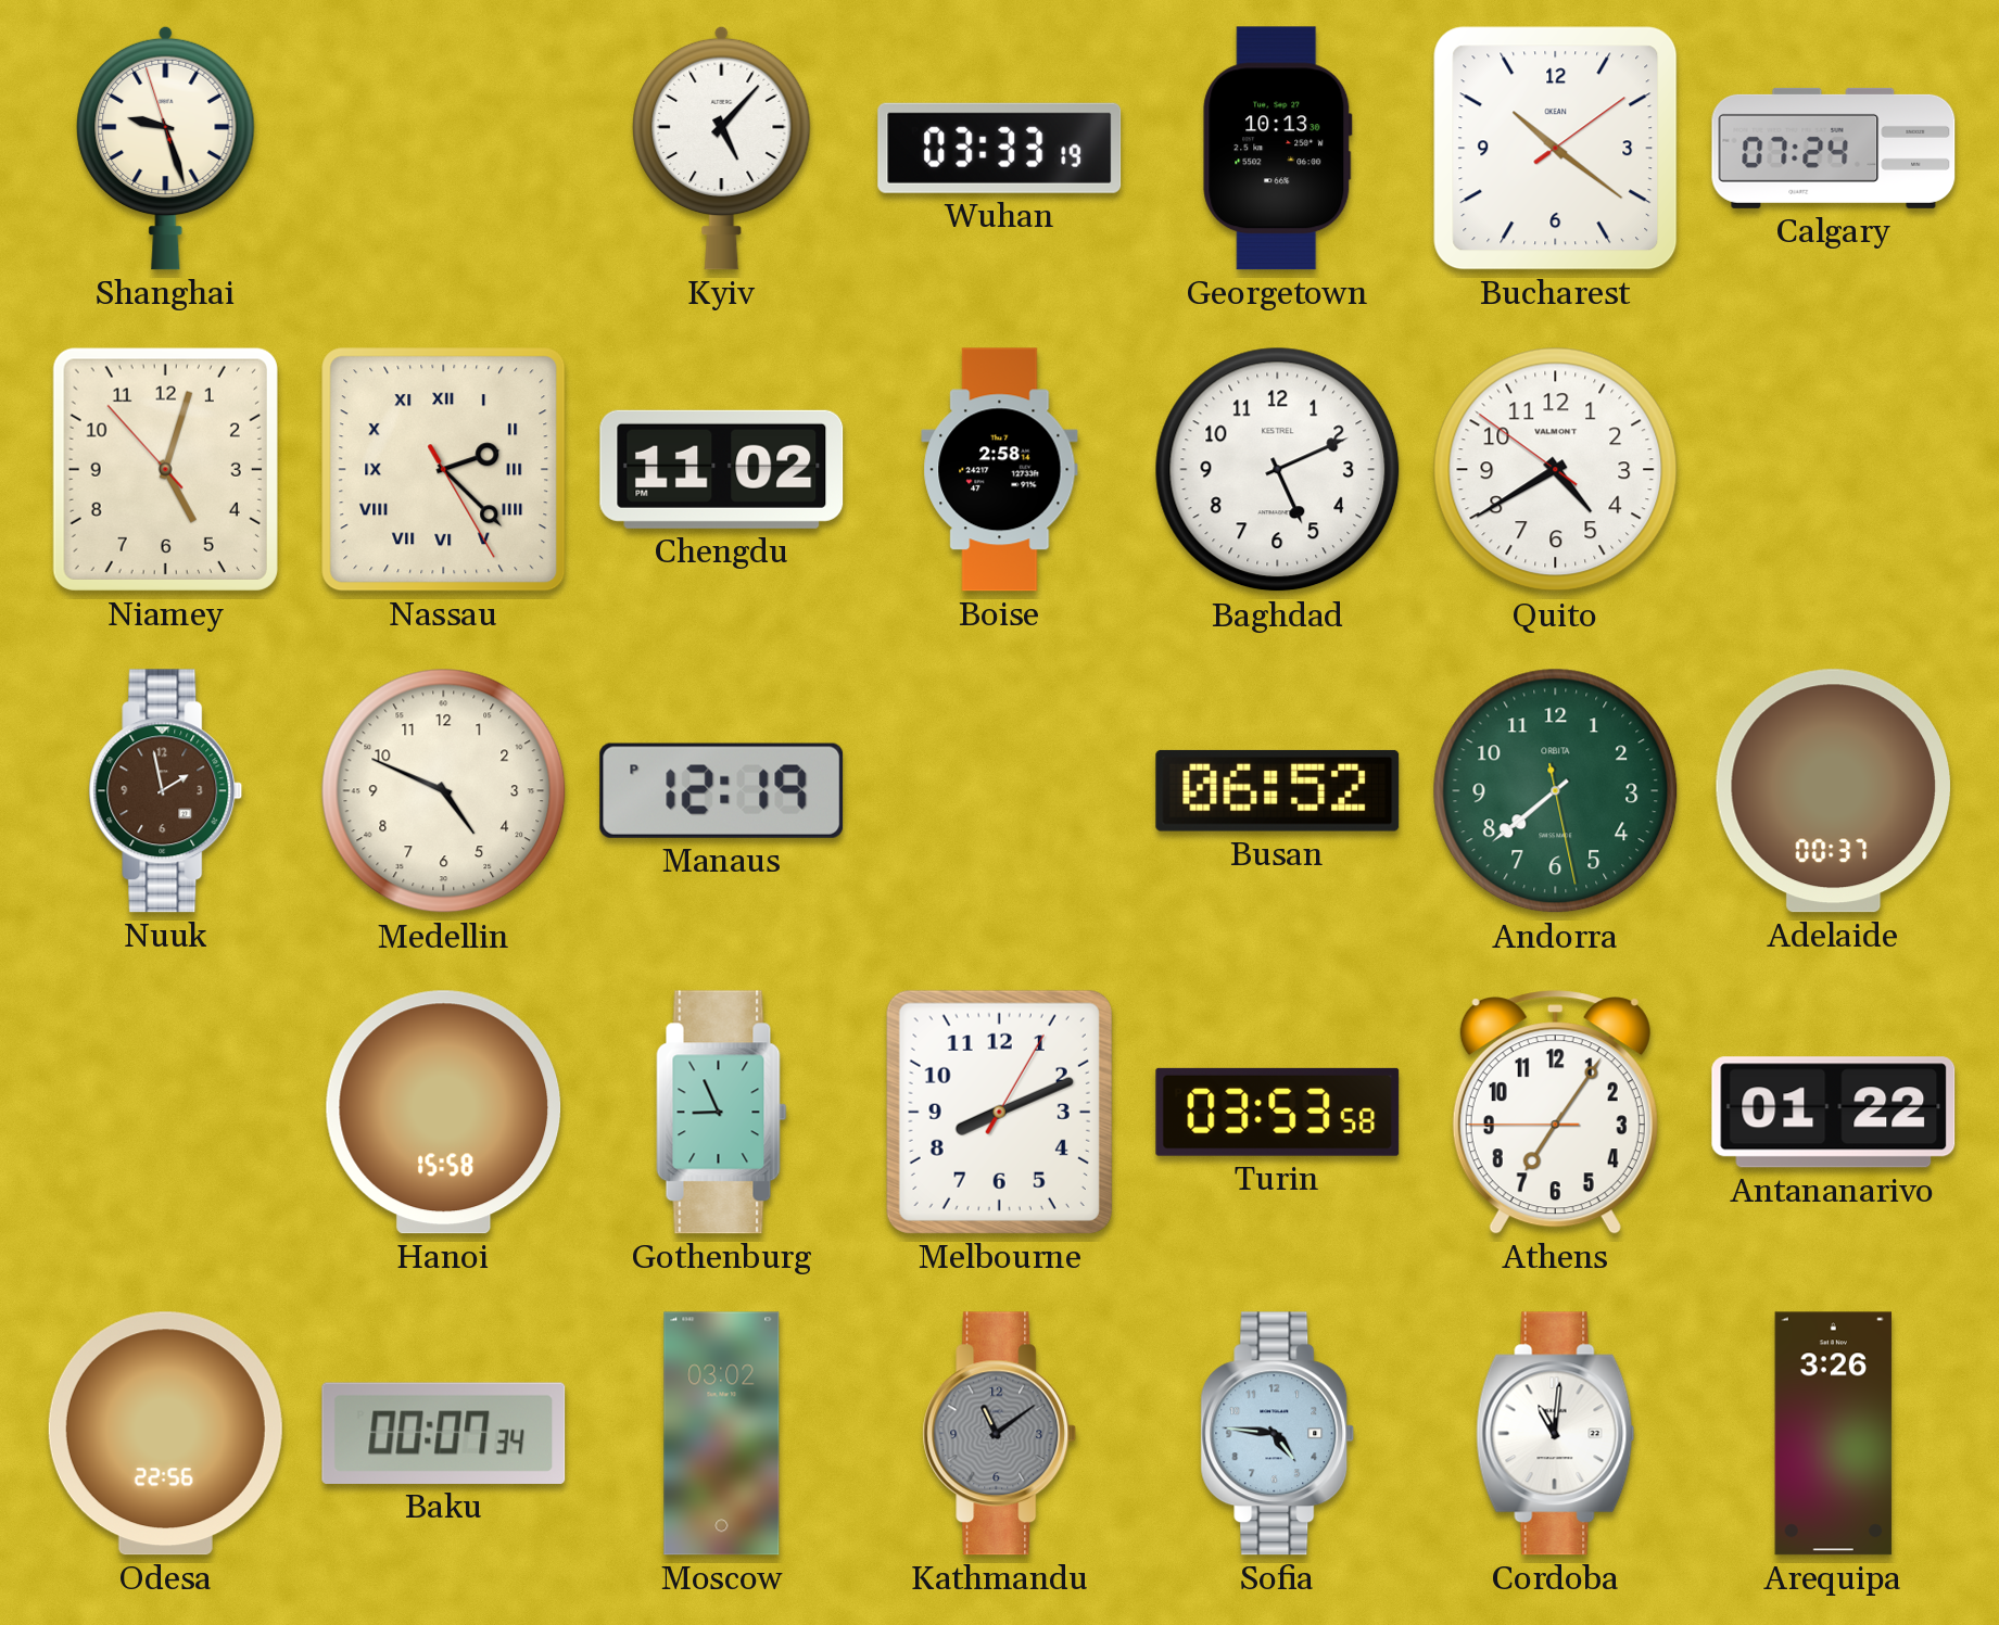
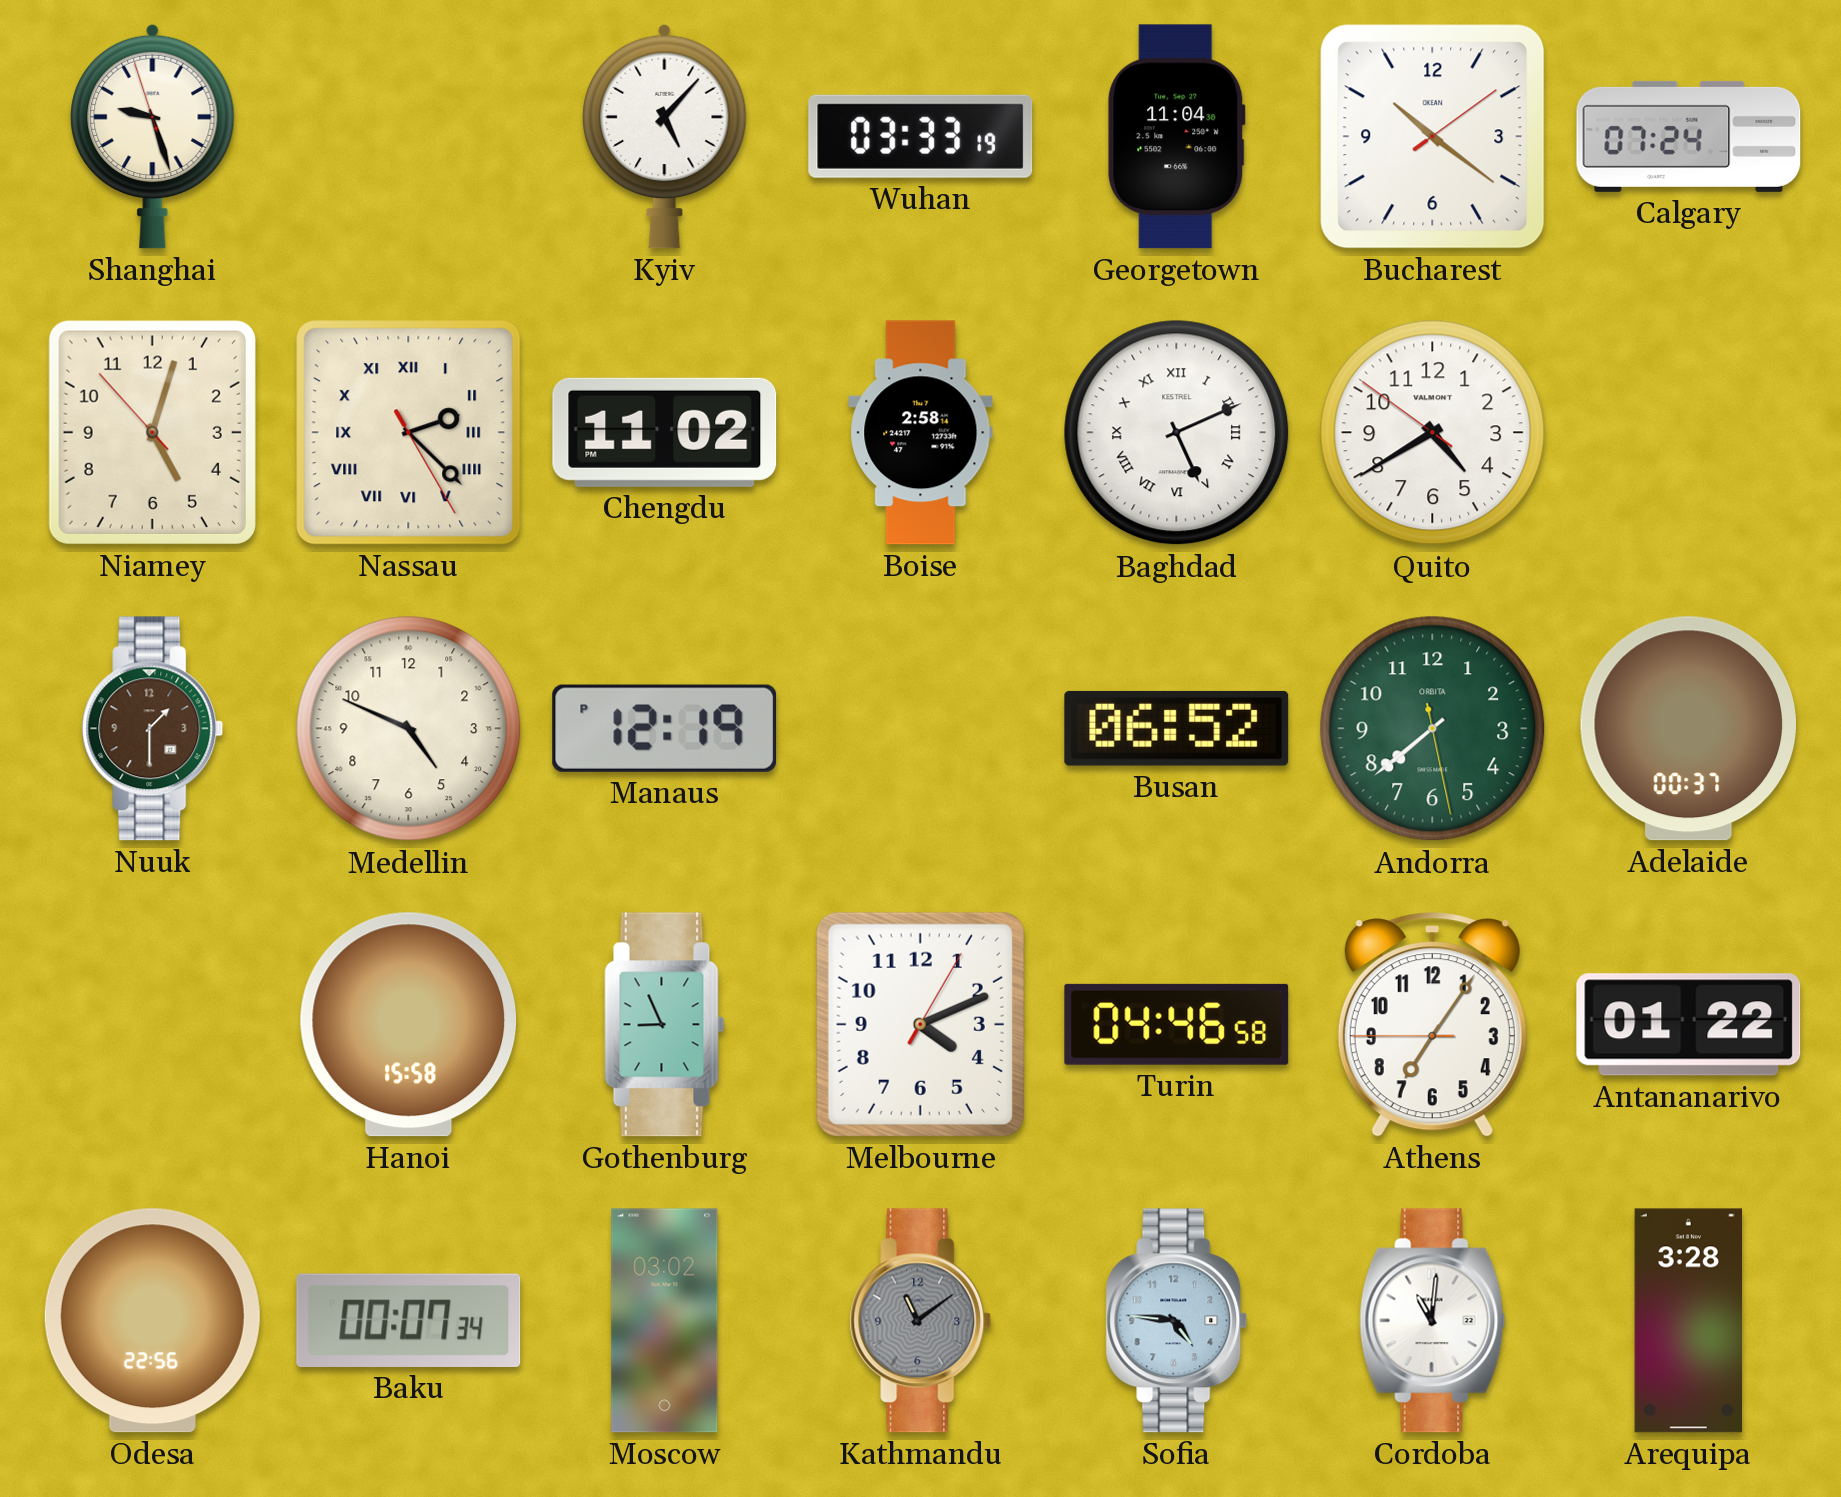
Georgetown: 10:13 -> 11:04 (1177, 137)
Baghdad numerals: Arabic -> Roman (1177, 433)
Nuuk: 1:58 -> 1:30 (153, 729)
Melbourne: 8:11 -> 4:11 (920, 1024)
Turin: 03:53 -> 04:46 (1177, 1024)
Arequipa: 3:26 -> 3:28 (1689, 1321)
